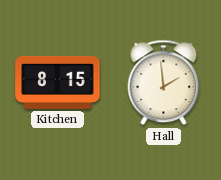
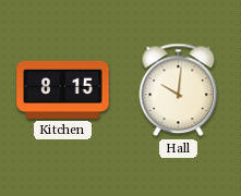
Hall: 1:59 -> 10:01 (179, 90)
